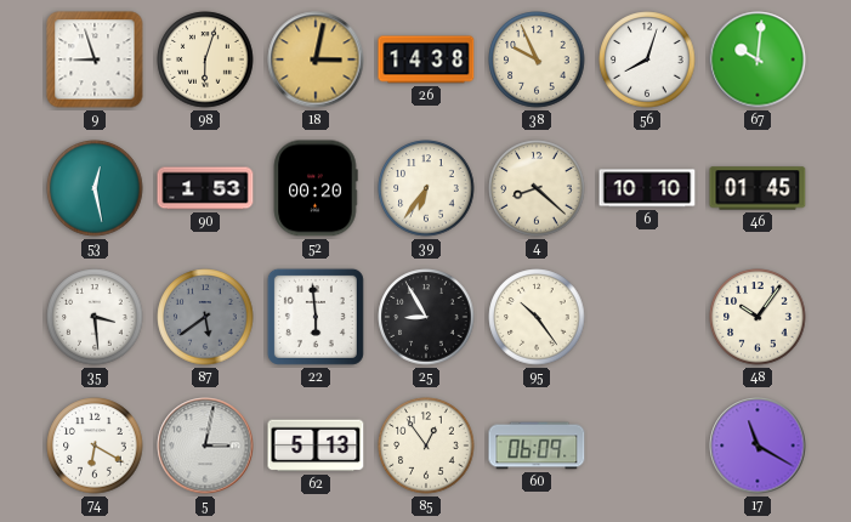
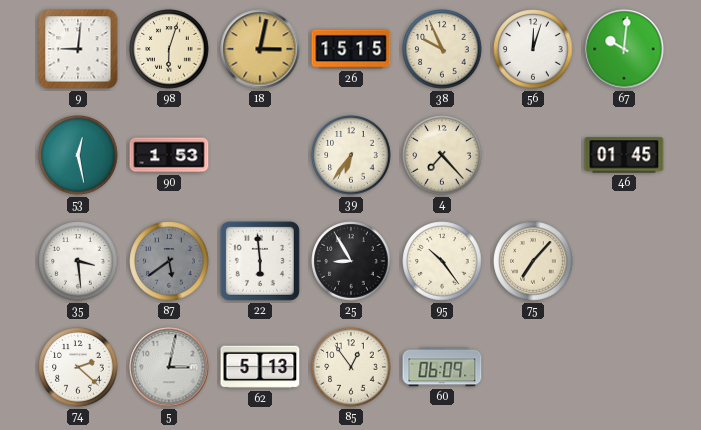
9: 8:57 -> 9:01 (78, 49)
26: 14:38 -> 15:15 (351, 49)
56: 8:03 -> 12:03 (533, 49)
52: 00:20 -> none (316, 188)
4: 8:22 -> 7:23 (442, 155)
6: 10:10 -> none (647, 188)
75: none -> 7:07 (533, 261)
48: 10:06 -> none (758, 317)
74: 6:20 -> 2:22 (78, 367)
17: 11:20 -> none (758, 446)
